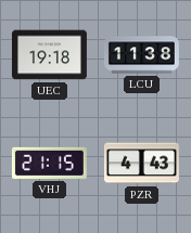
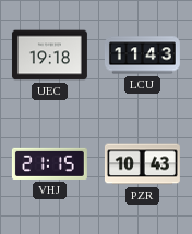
LCU: 11:38 -> 11:43 (142, 56)
PZR: 4:43 -> 10:43 (142, 164)
